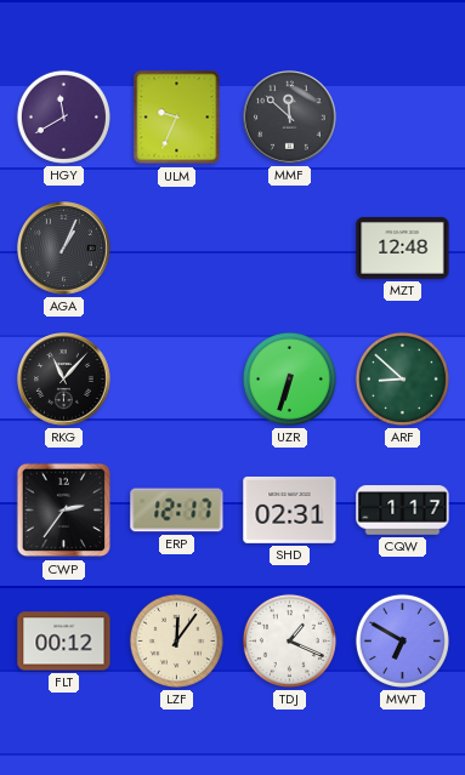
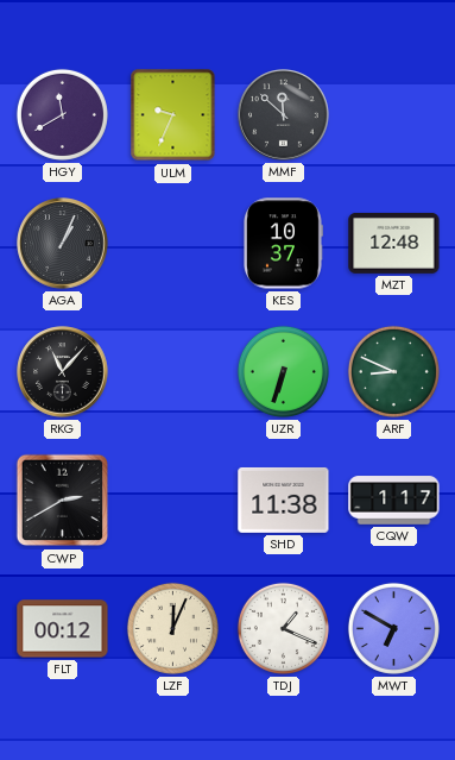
KES: none -> 10:37 (284, 244)
ARF: 8:52 -> 8:49 (393, 371)
CWP: 2:36 -> 2:40 (63, 501)
ERP: 12:17 -> none (177, 511)
SHD: 02:31 -> 11:38 (284, 500)
LZF: 12:06 -> 12:04 (172, 628)
